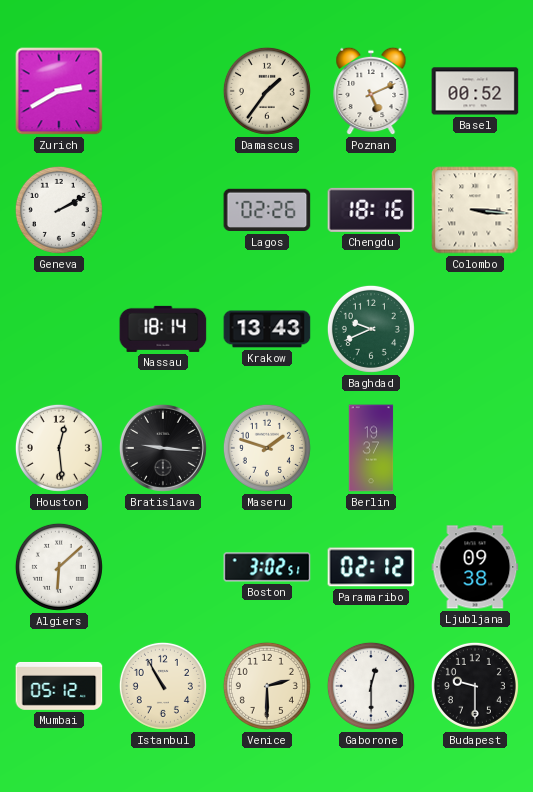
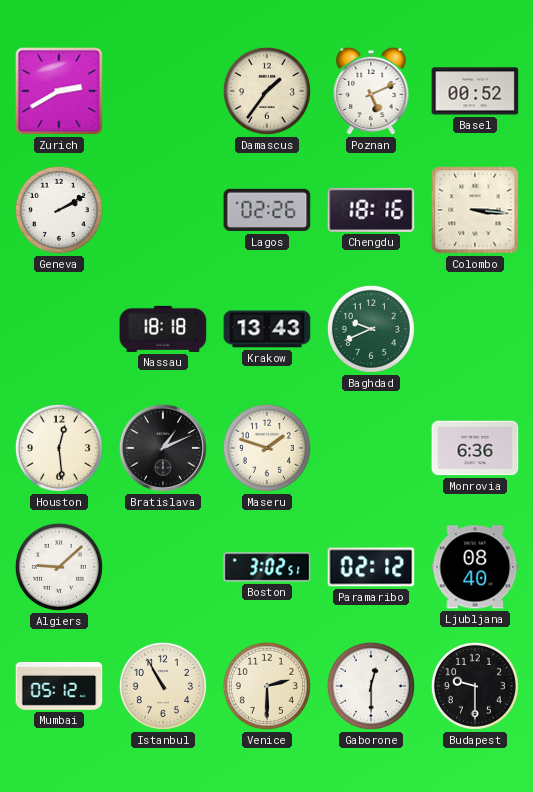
Nassau: 18:14 -> 18:18 (163, 329)
Bratislava: 9:16 -> 1:11 (163, 448)
Berlin: 19:37 -> none (371, 448)
Monrovia: none -> 6:36 (475, 448)
Algiers: 6:08 -> 9:08 (59, 567)
Ljubljana: 09:38 -> 08:40 (475, 567)
